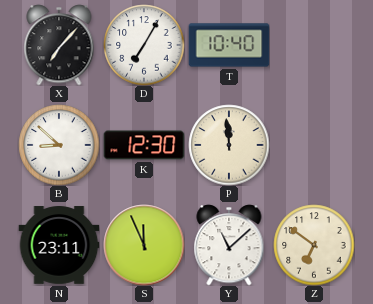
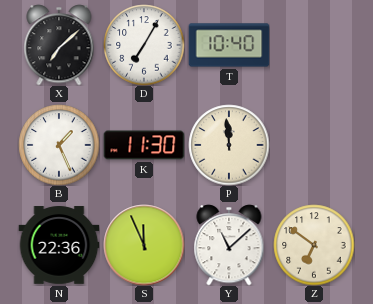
X: 7:07 -> 7:08 (59, 45)
B: 8:52 -> 1:26 (59, 145)
K: 12:30 -> 11:30 (144, 145)
N: 23:11 -> 22:36 (59, 245)
